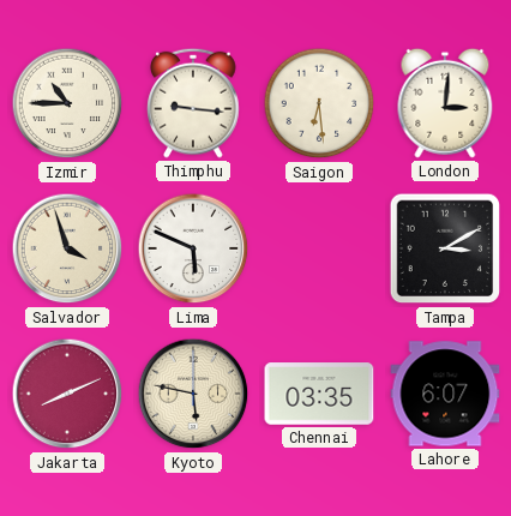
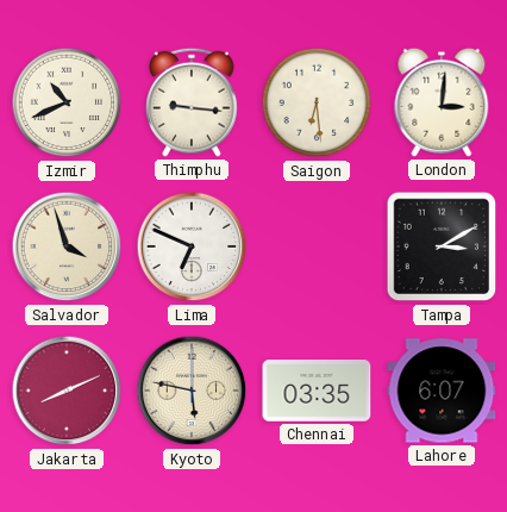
Izmir: 10:45 -> 10:41 (67, 102)
Lima: 5:49 -> 6:49 (192, 246)
